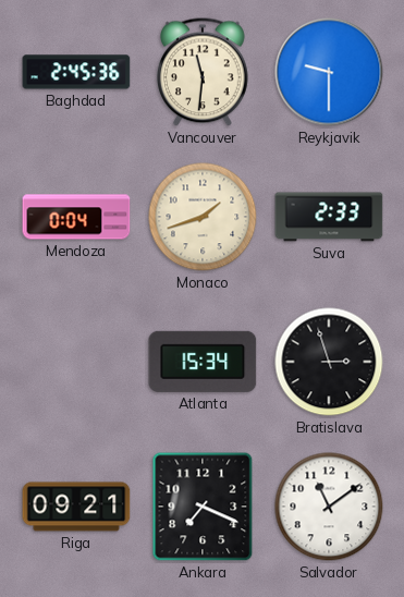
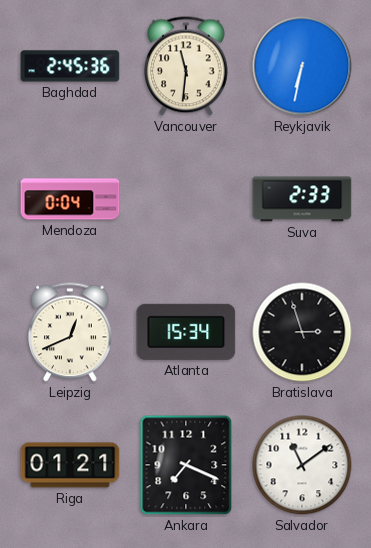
Reykjavik: 9:30 -> 6:32 (302, 66)
Monaco: 1:42 -> none (203, 217)
Leipzig: none -> 12:41 (71, 332)
Riga: 09:21 -> 01:21 (70, 465)
